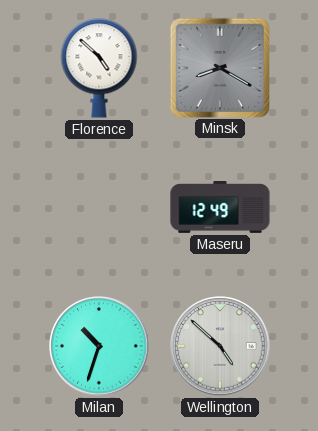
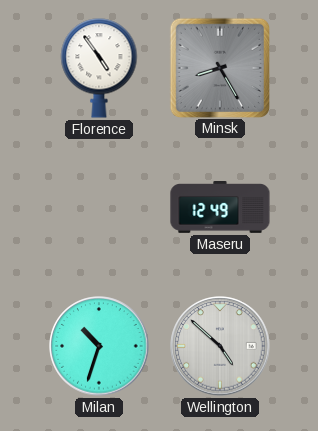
Florence: 4:52 -> 4:54 (99, 68)
Minsk: 8:20 -> 8:25 (219, 67)
